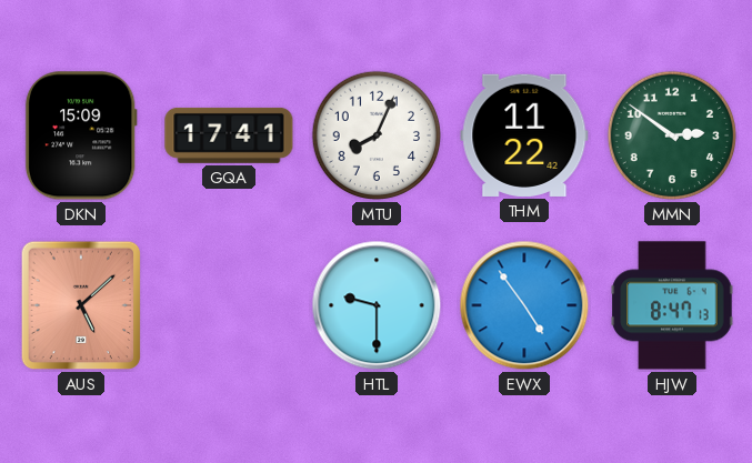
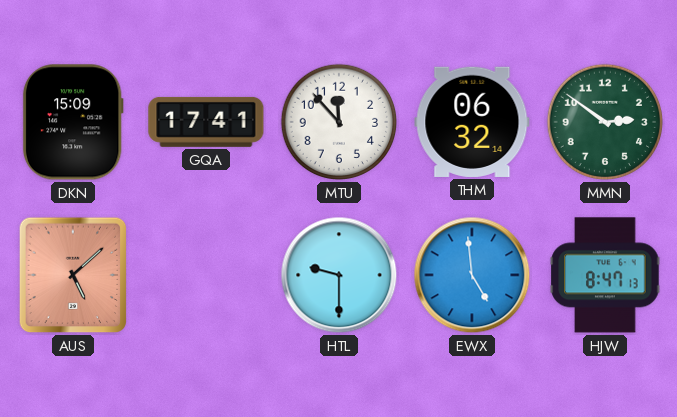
MTU: 8:04 -> 11:53 (339, 122)
THM: 11:22 -> 06:32 (472, 122)
EWX: 4:54 -> 4:59 (472, 275)
